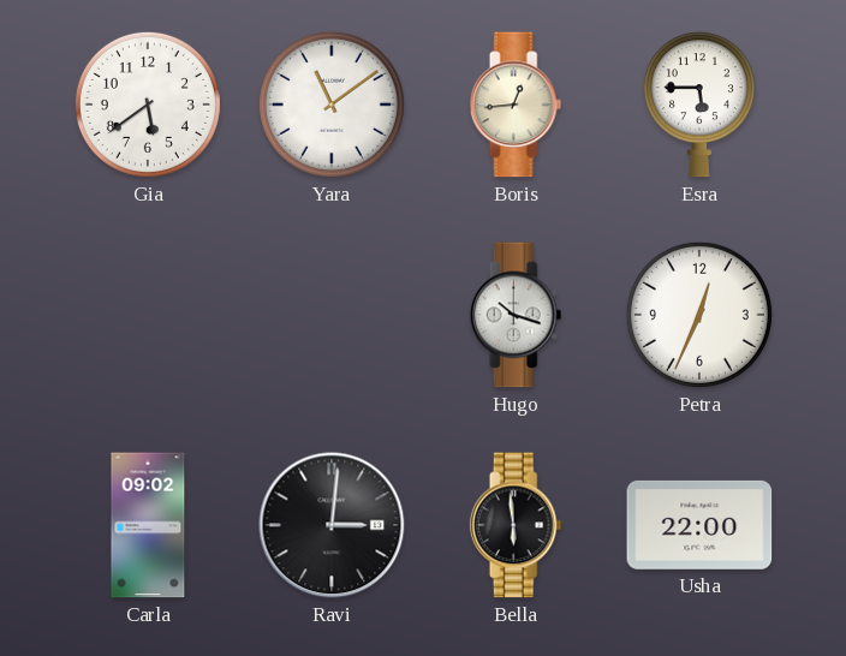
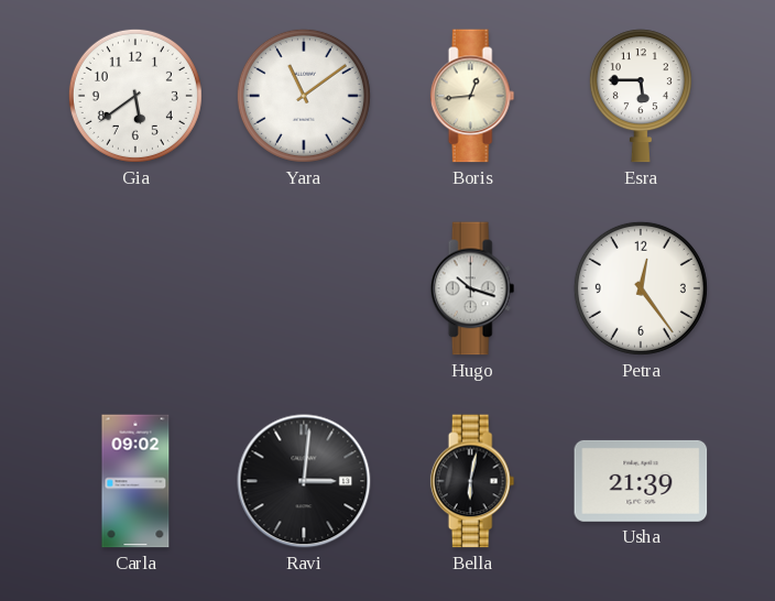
Petra: 12:34 -> 12:24 (641, 288)
Bella: 5:59 -> 6:02 (472, 481)
Usha: 22:00 -> 21:39 (641, 481)
